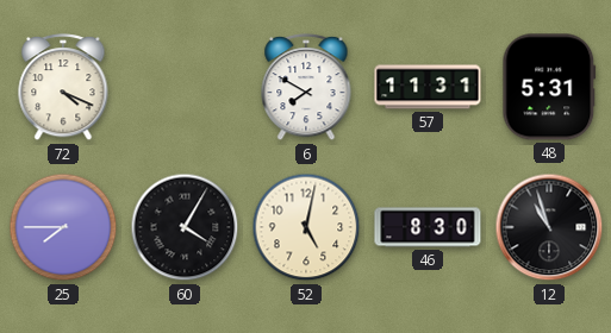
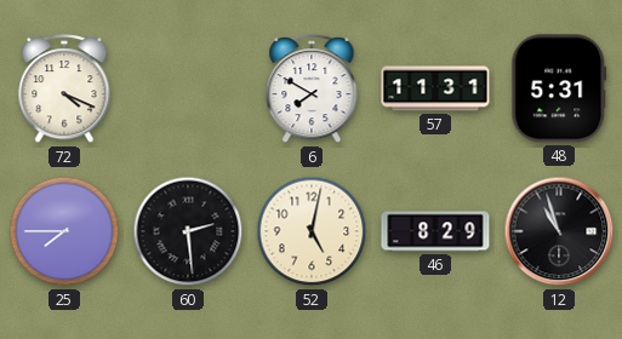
60: 4:05 -> 2:29 (188, 231)
46: 8:30 -> 8:29 (435, 231)
